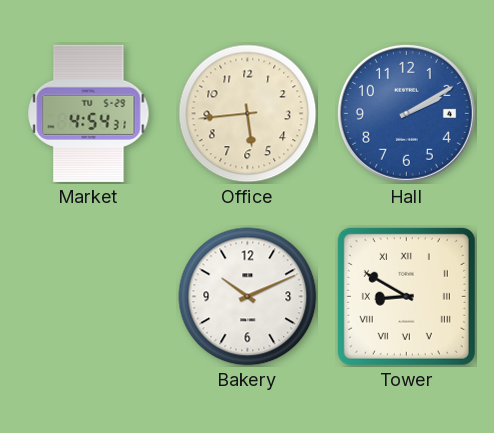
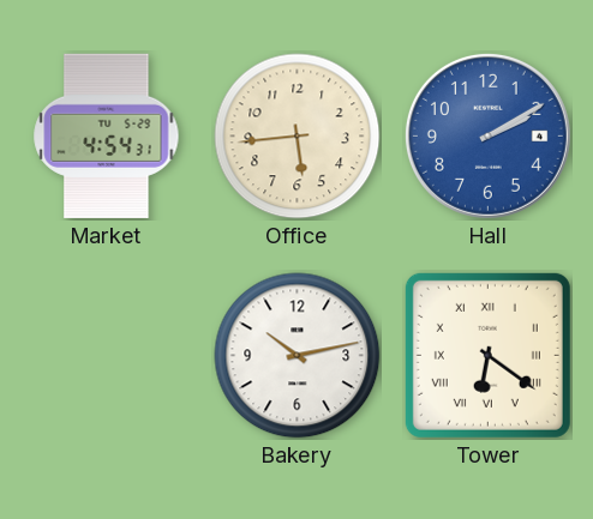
Bakery: 10:11 -> 10:13 (298, 356)
Tower: 8:50 -> 6:21 (487, 355)
